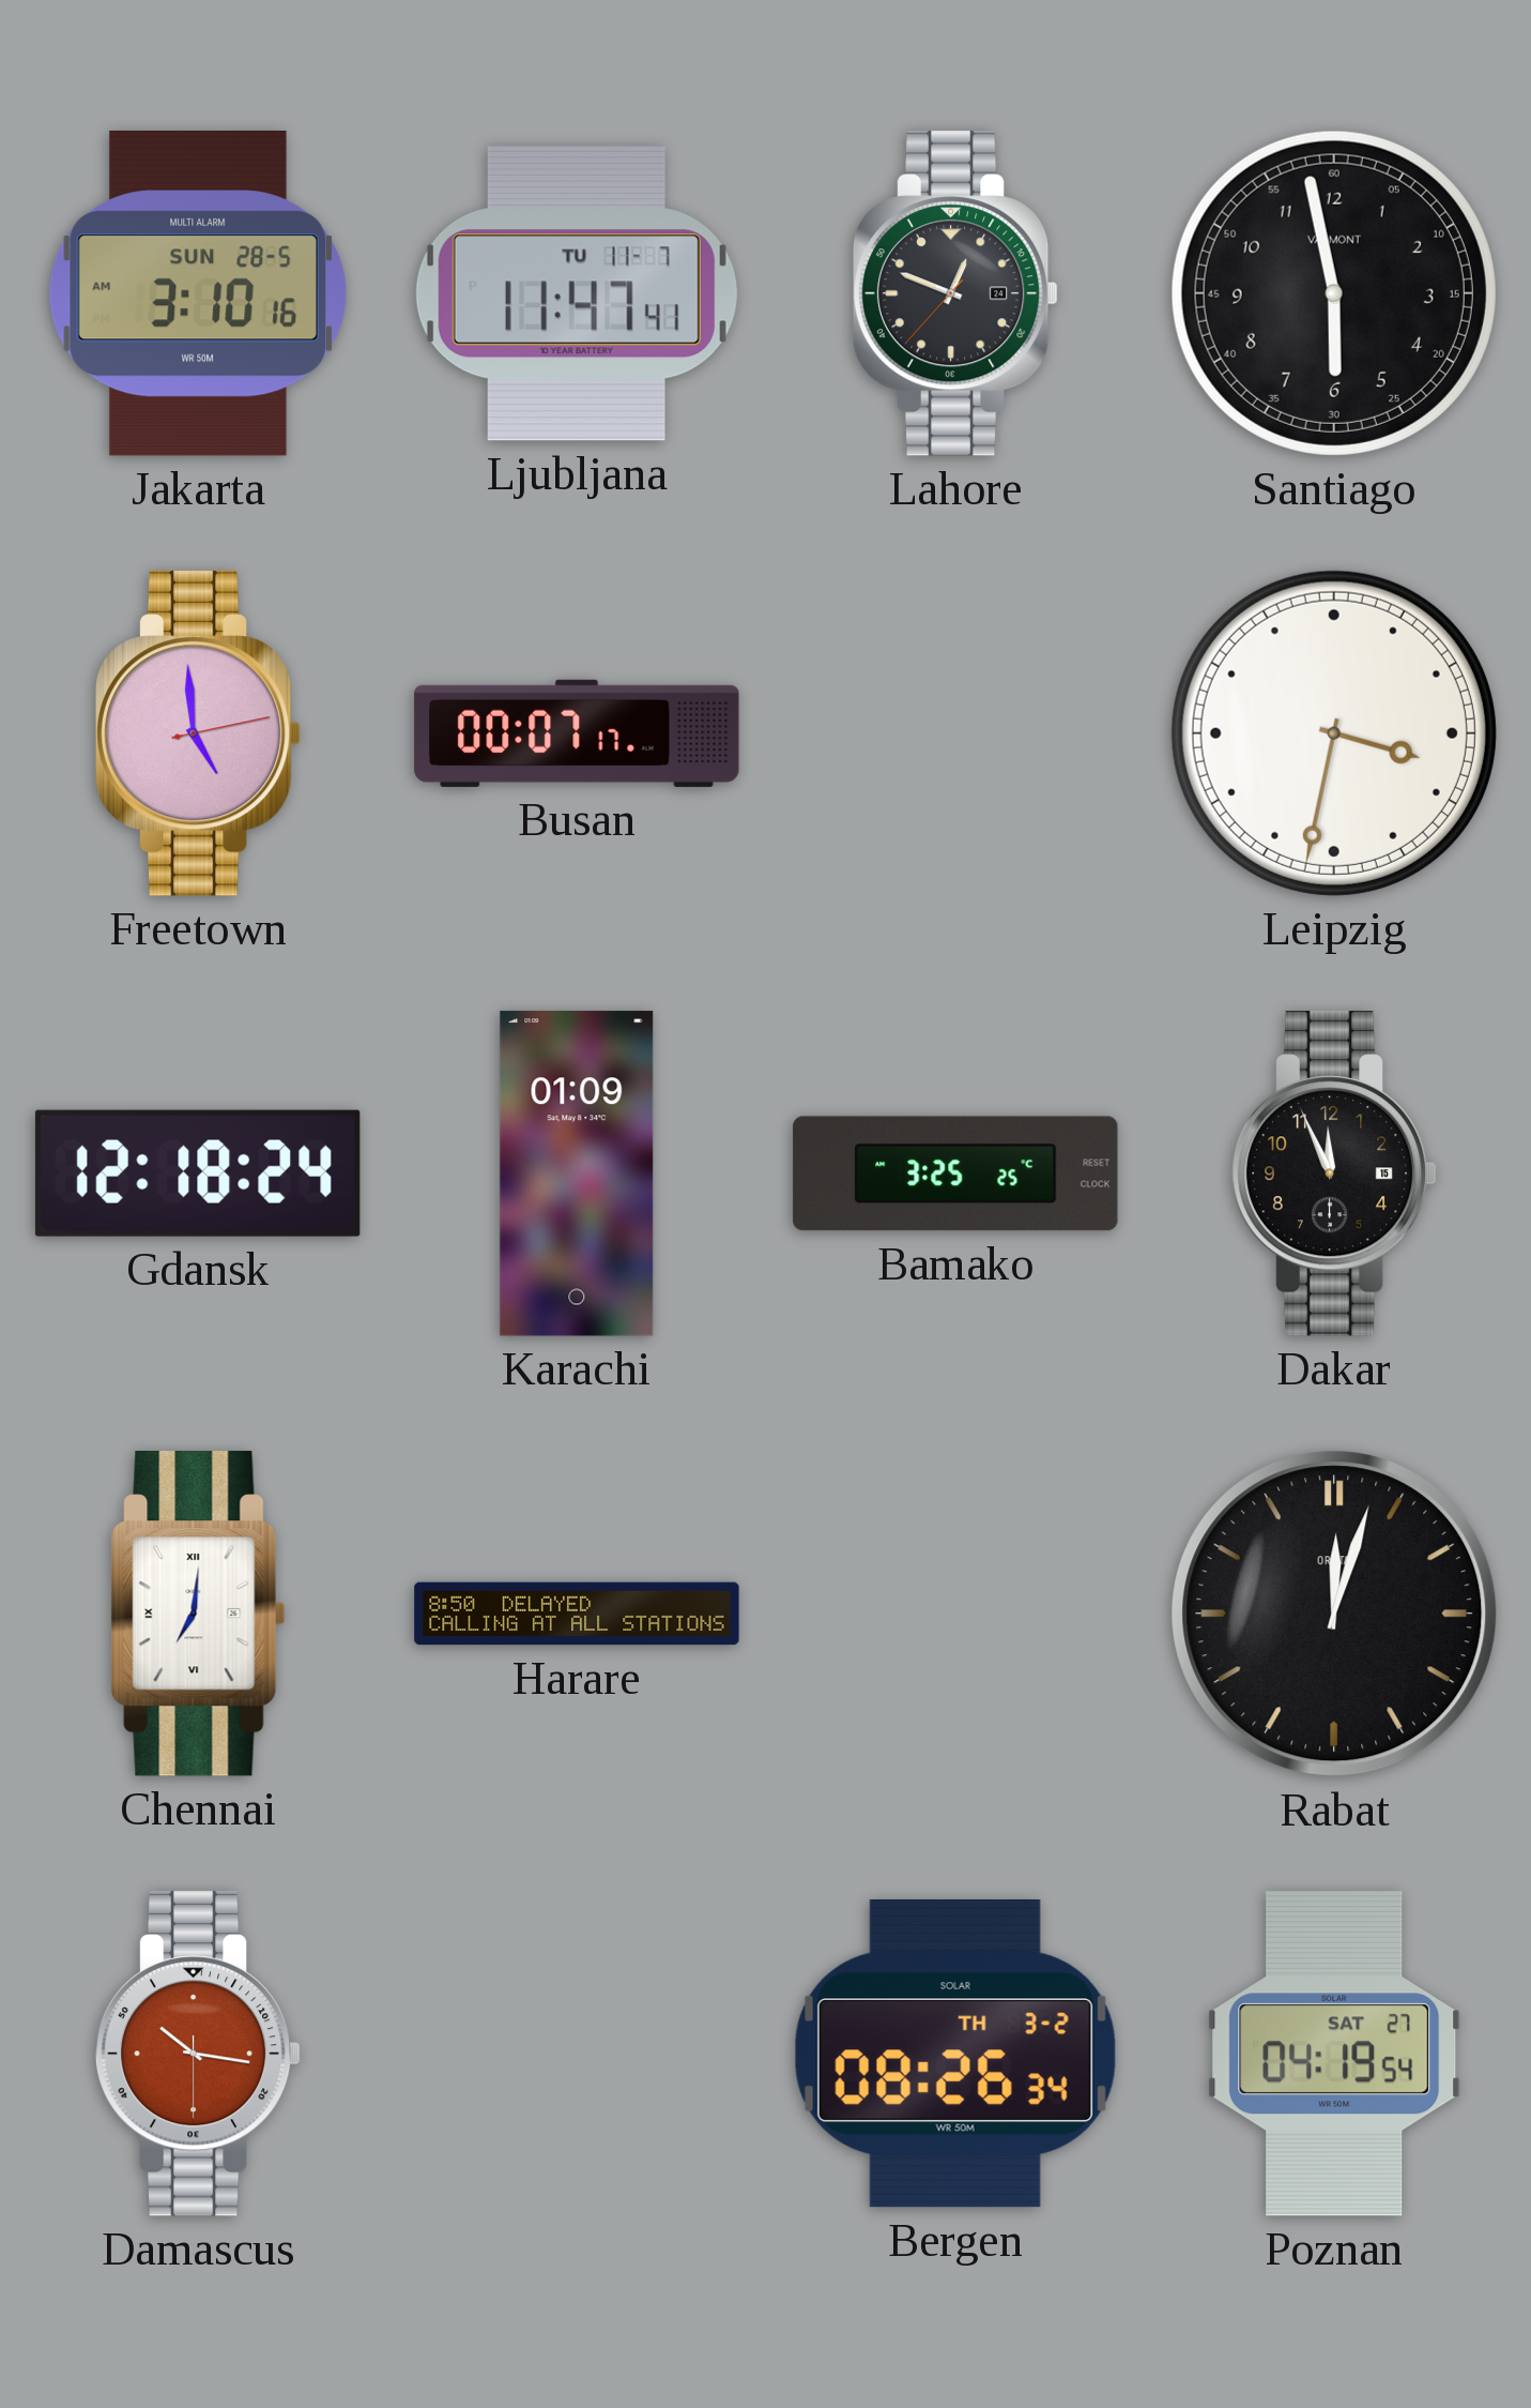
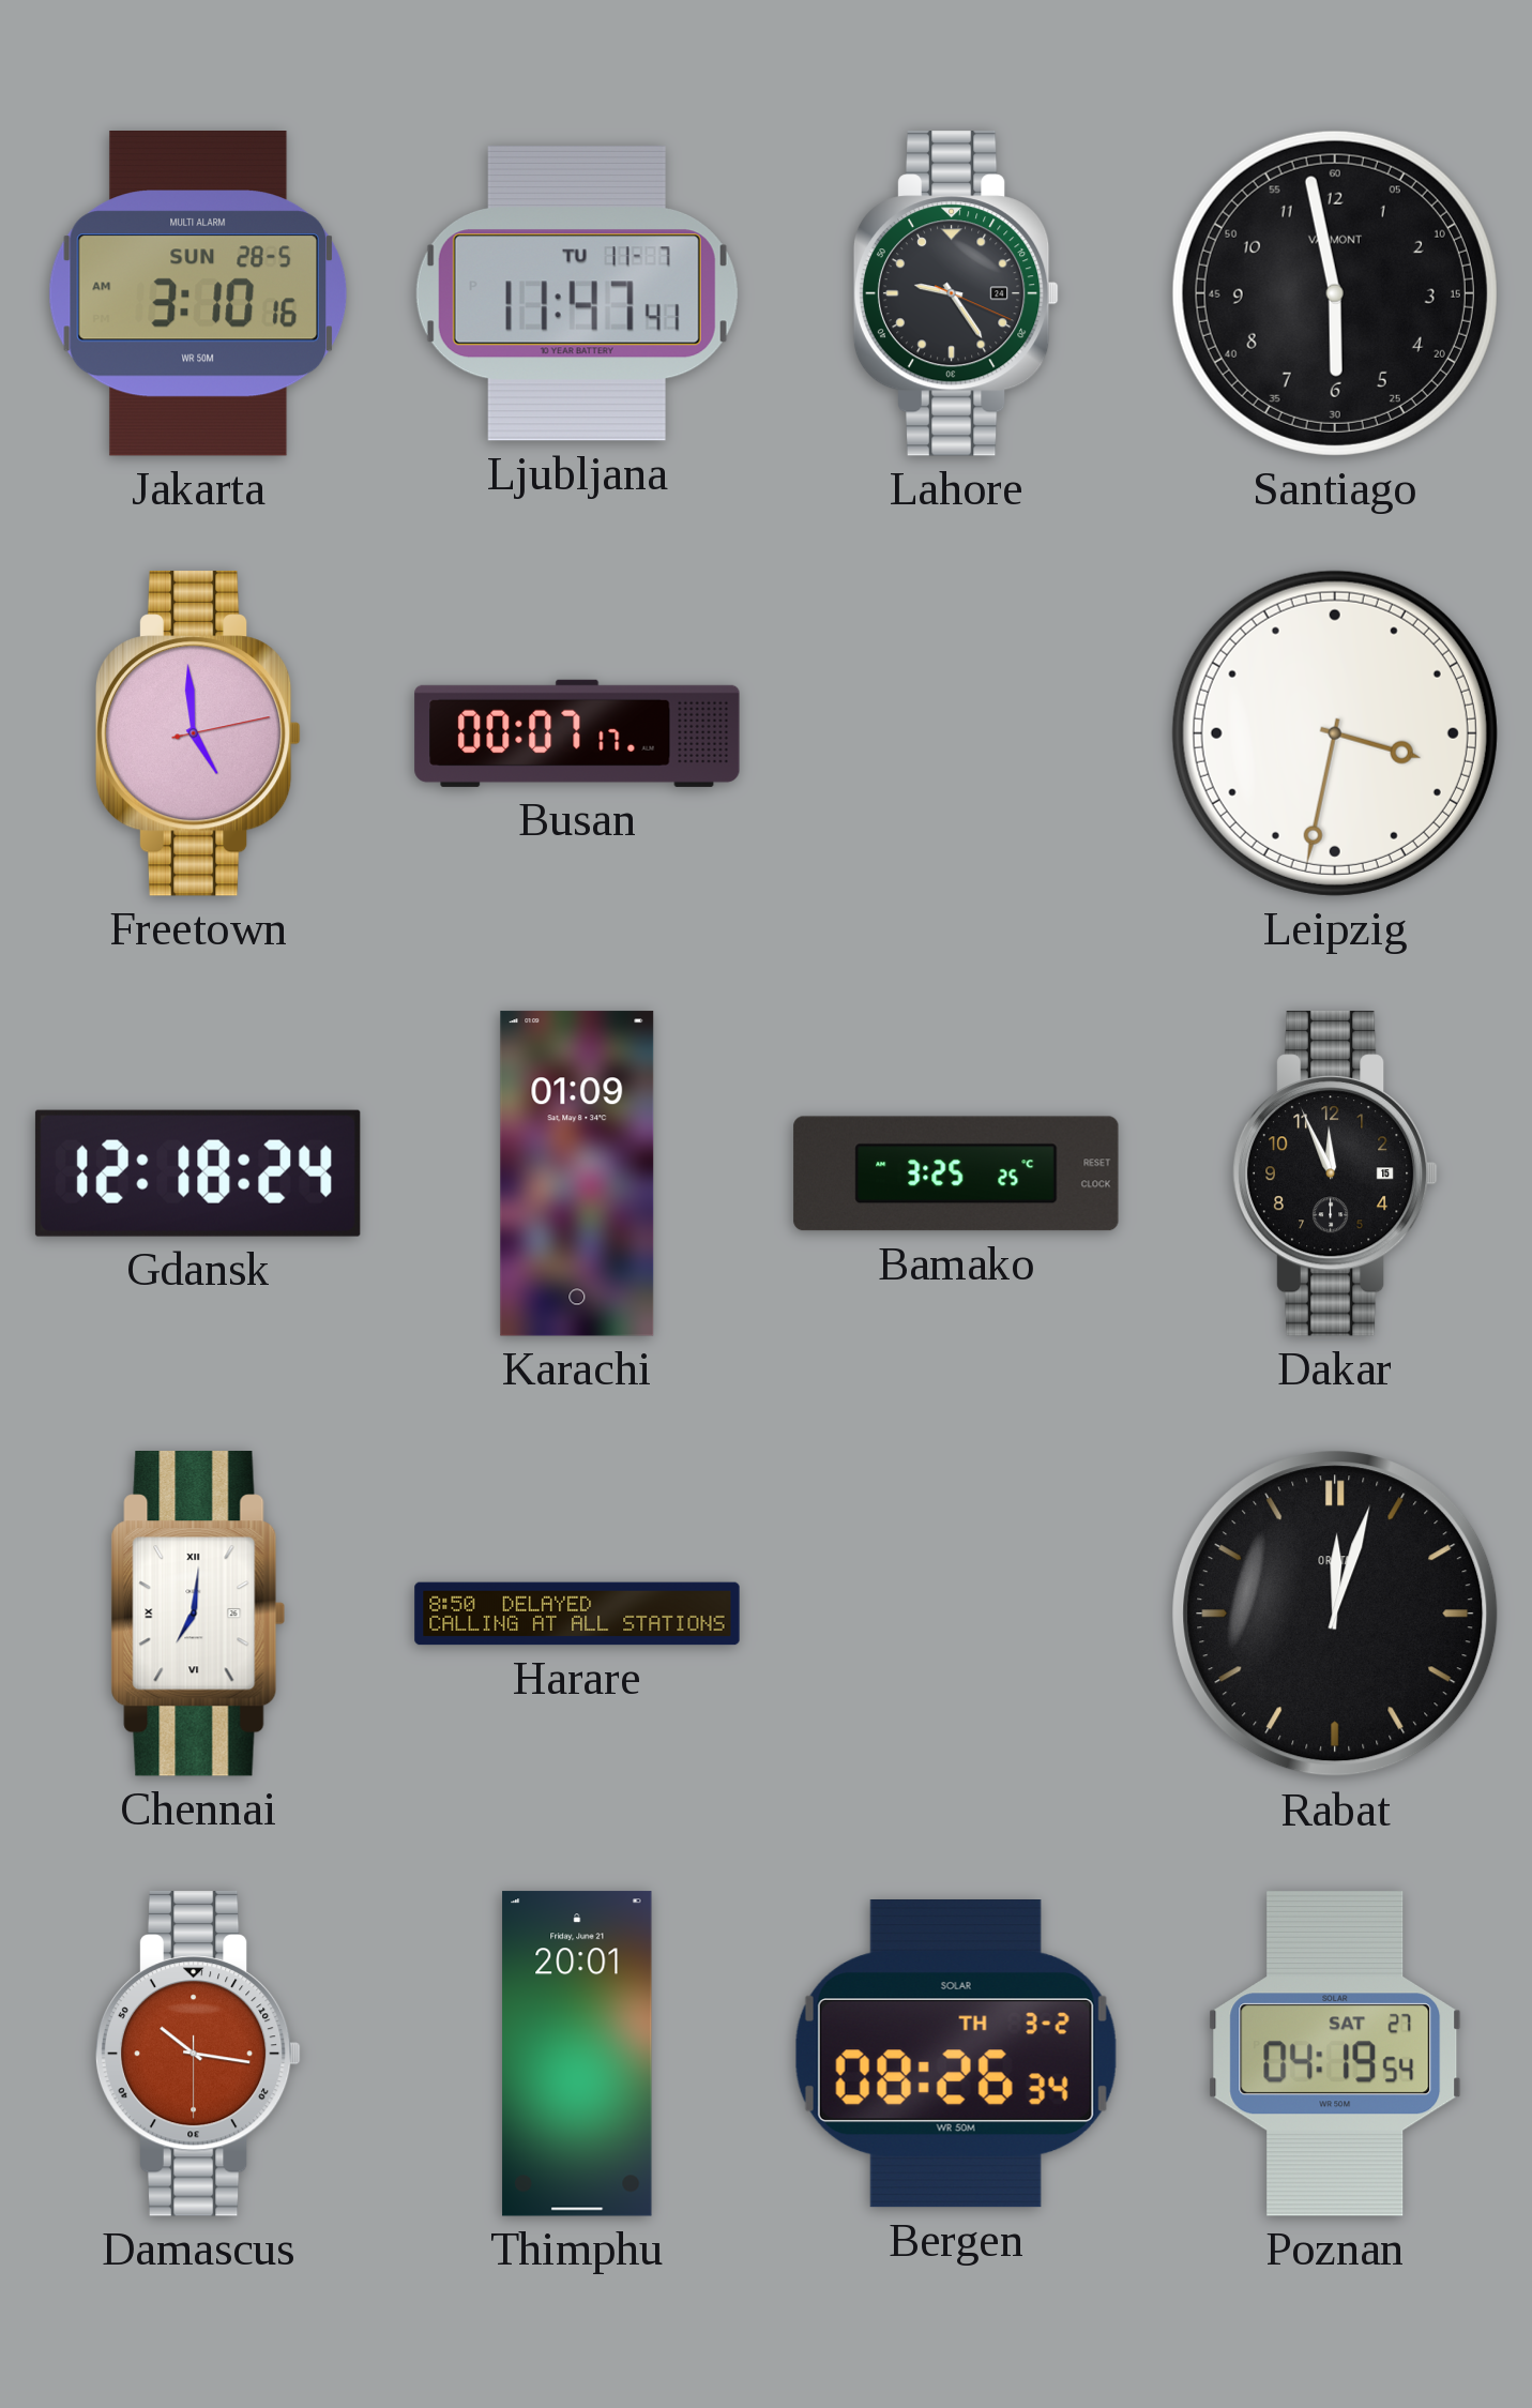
Lahore: 12:48 -> 9:24 (956, 294)
Thimphu: none -> 20:01 (577, 2054)
